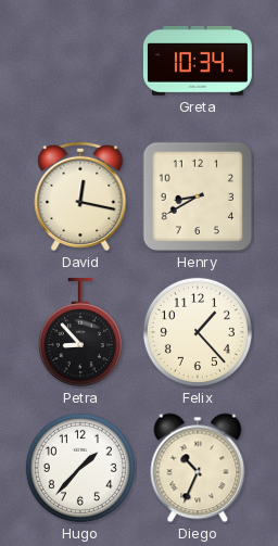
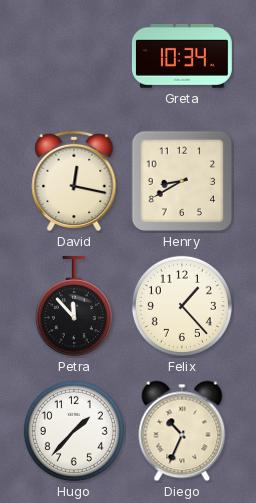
Petra: 8:53 -> 11:53 (74, 306)
